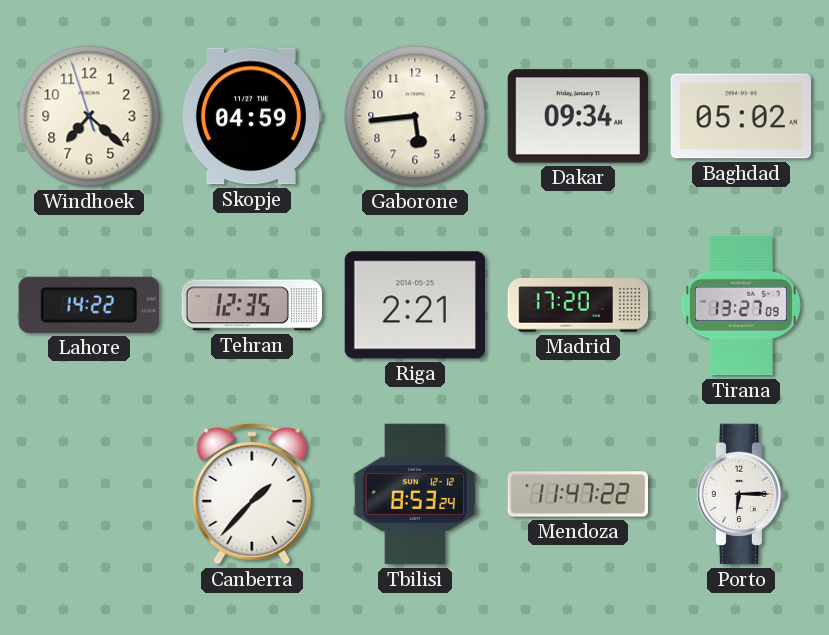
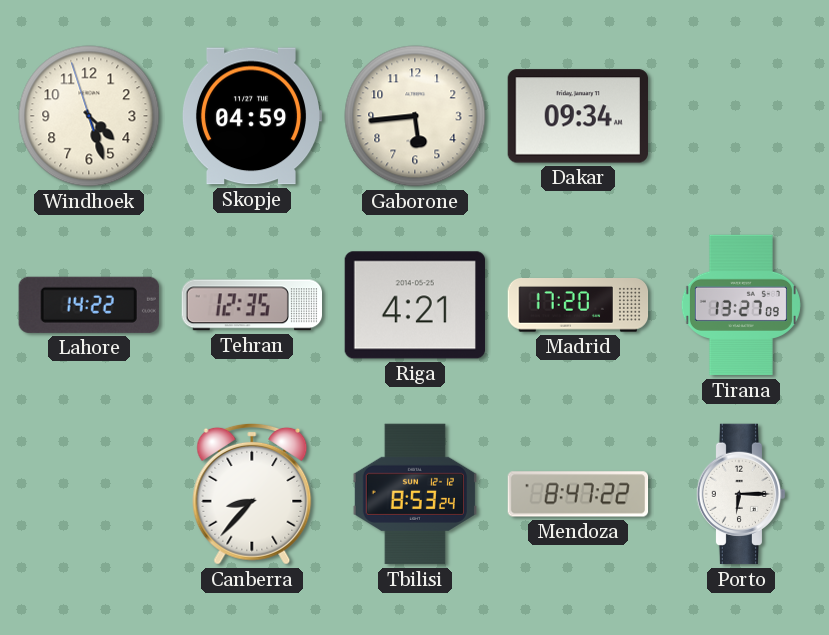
Windhoek: 7:21 -> 4:26 (89, 116)
Baghdad: 05:02 -> none (740, 116)
Riga: 2:21 -> 4:21 (414, 305)
Canberra: 1:37 -> 8:37 (252, 494)
Mendoza: 11:47 -> 8:47 (578, 494)
